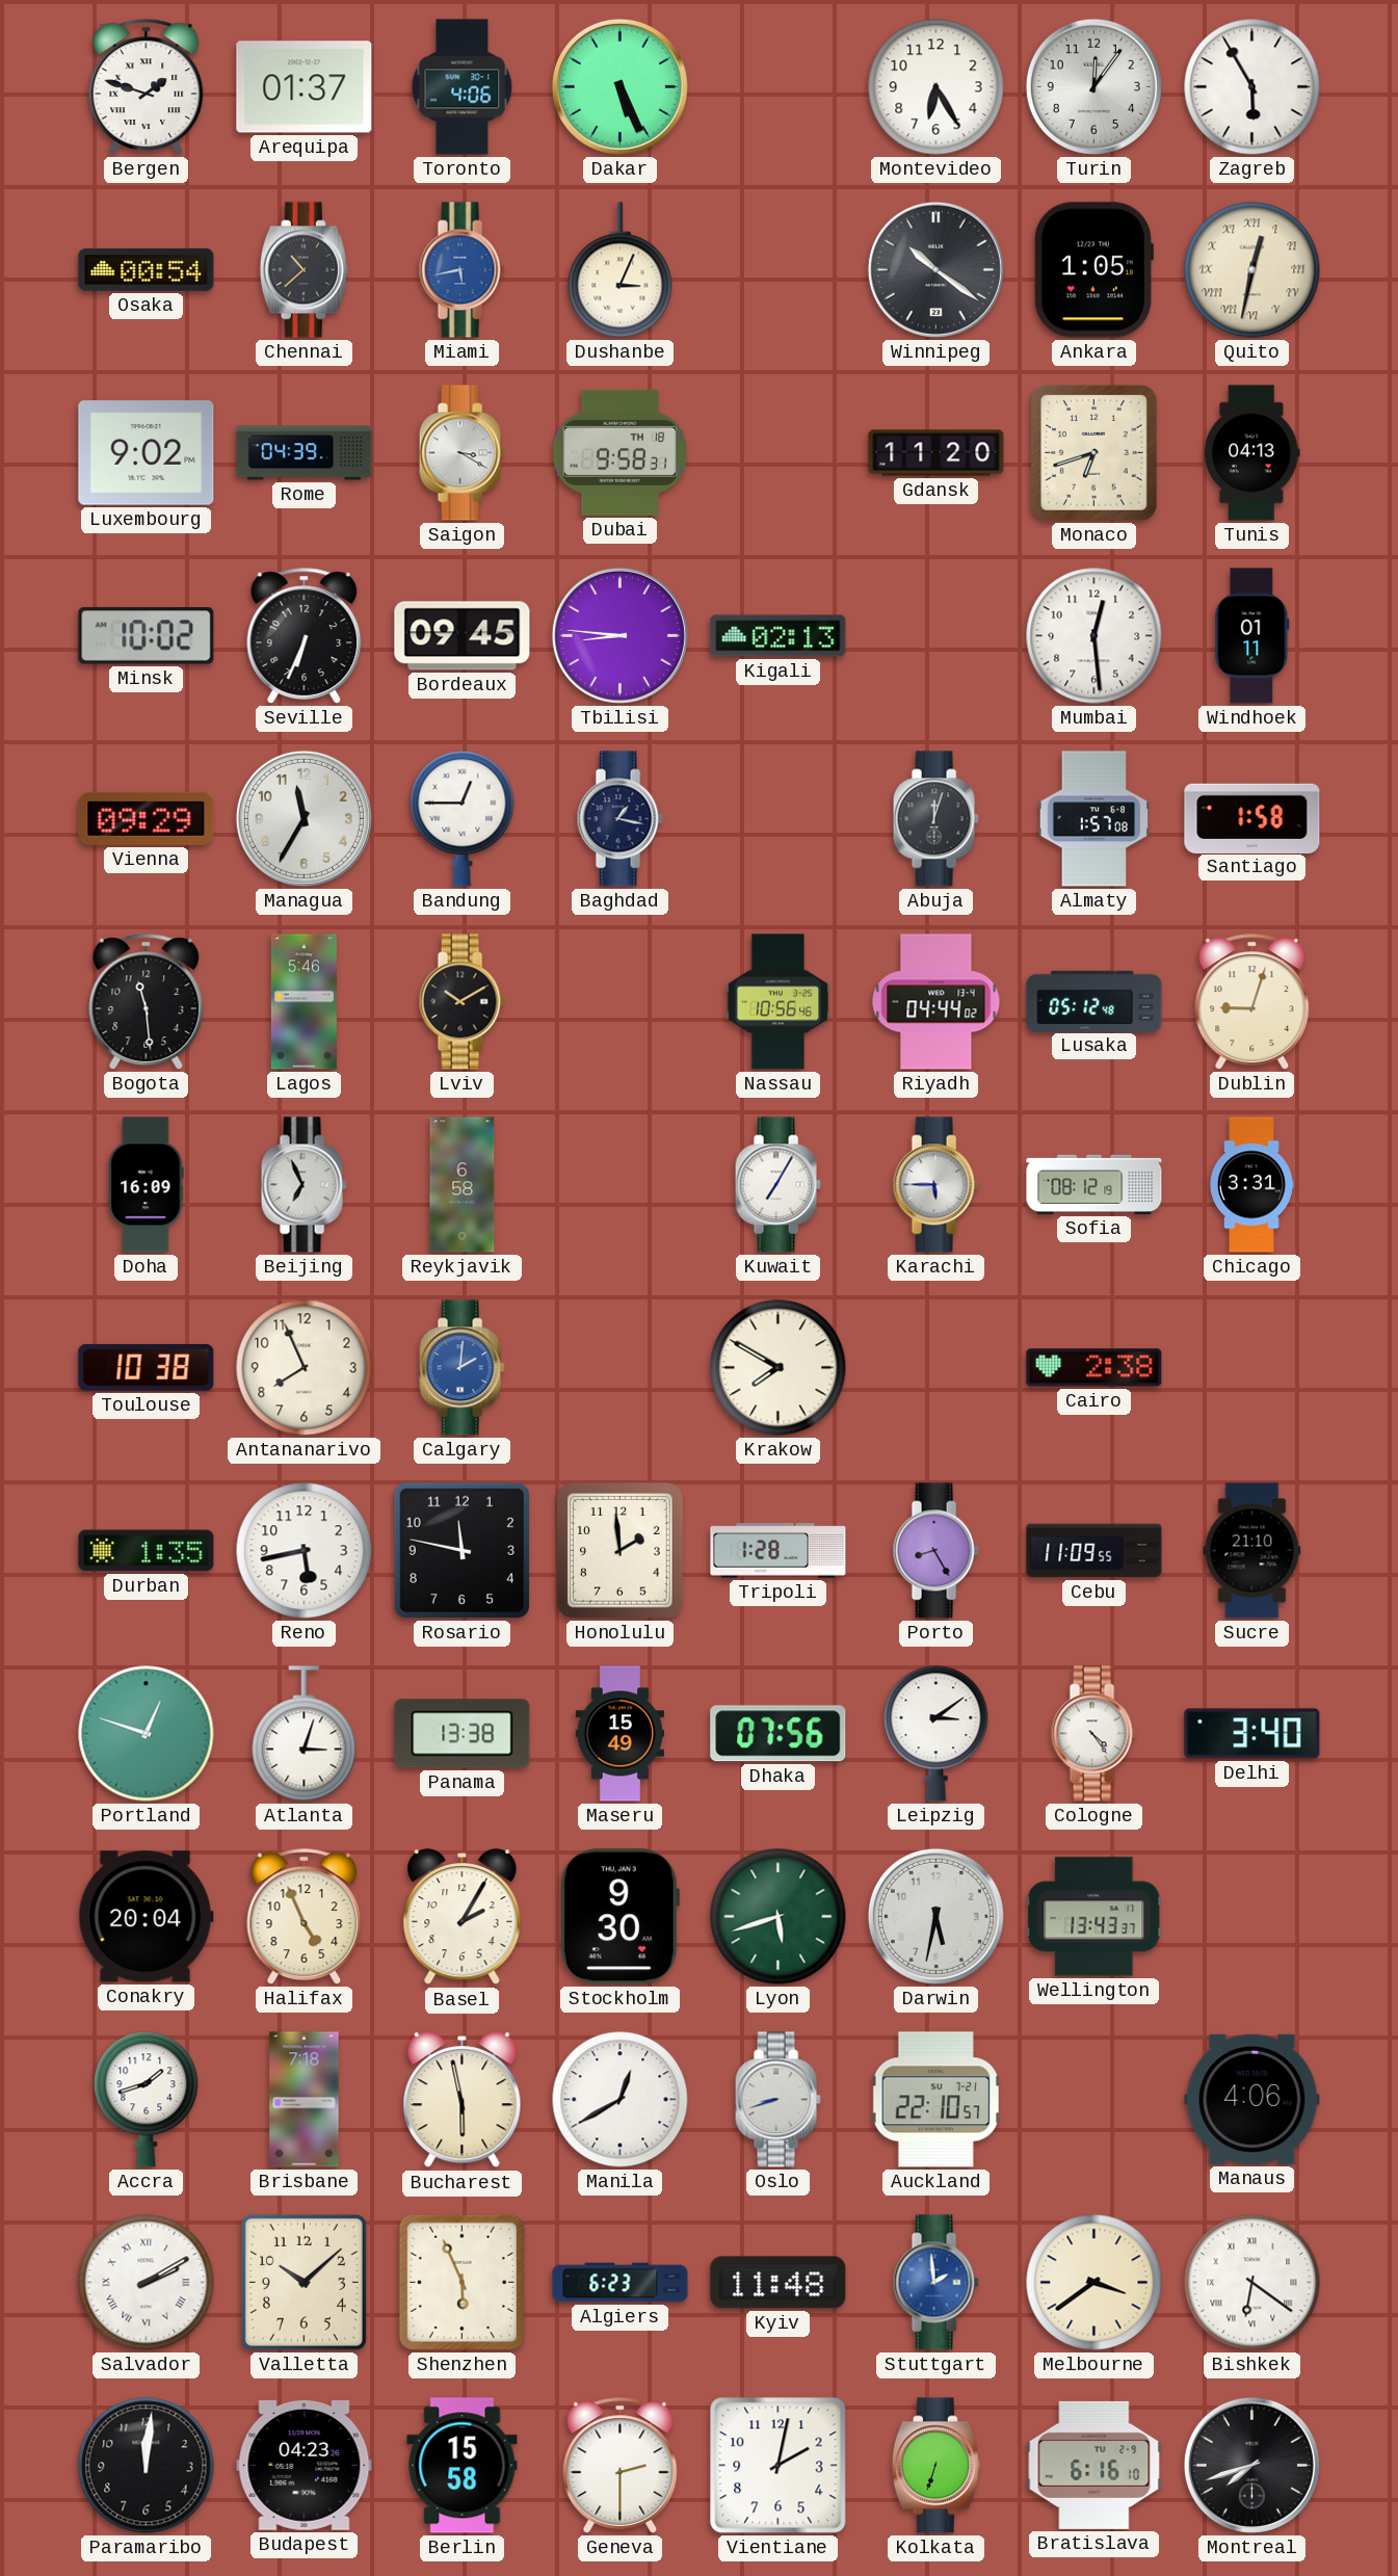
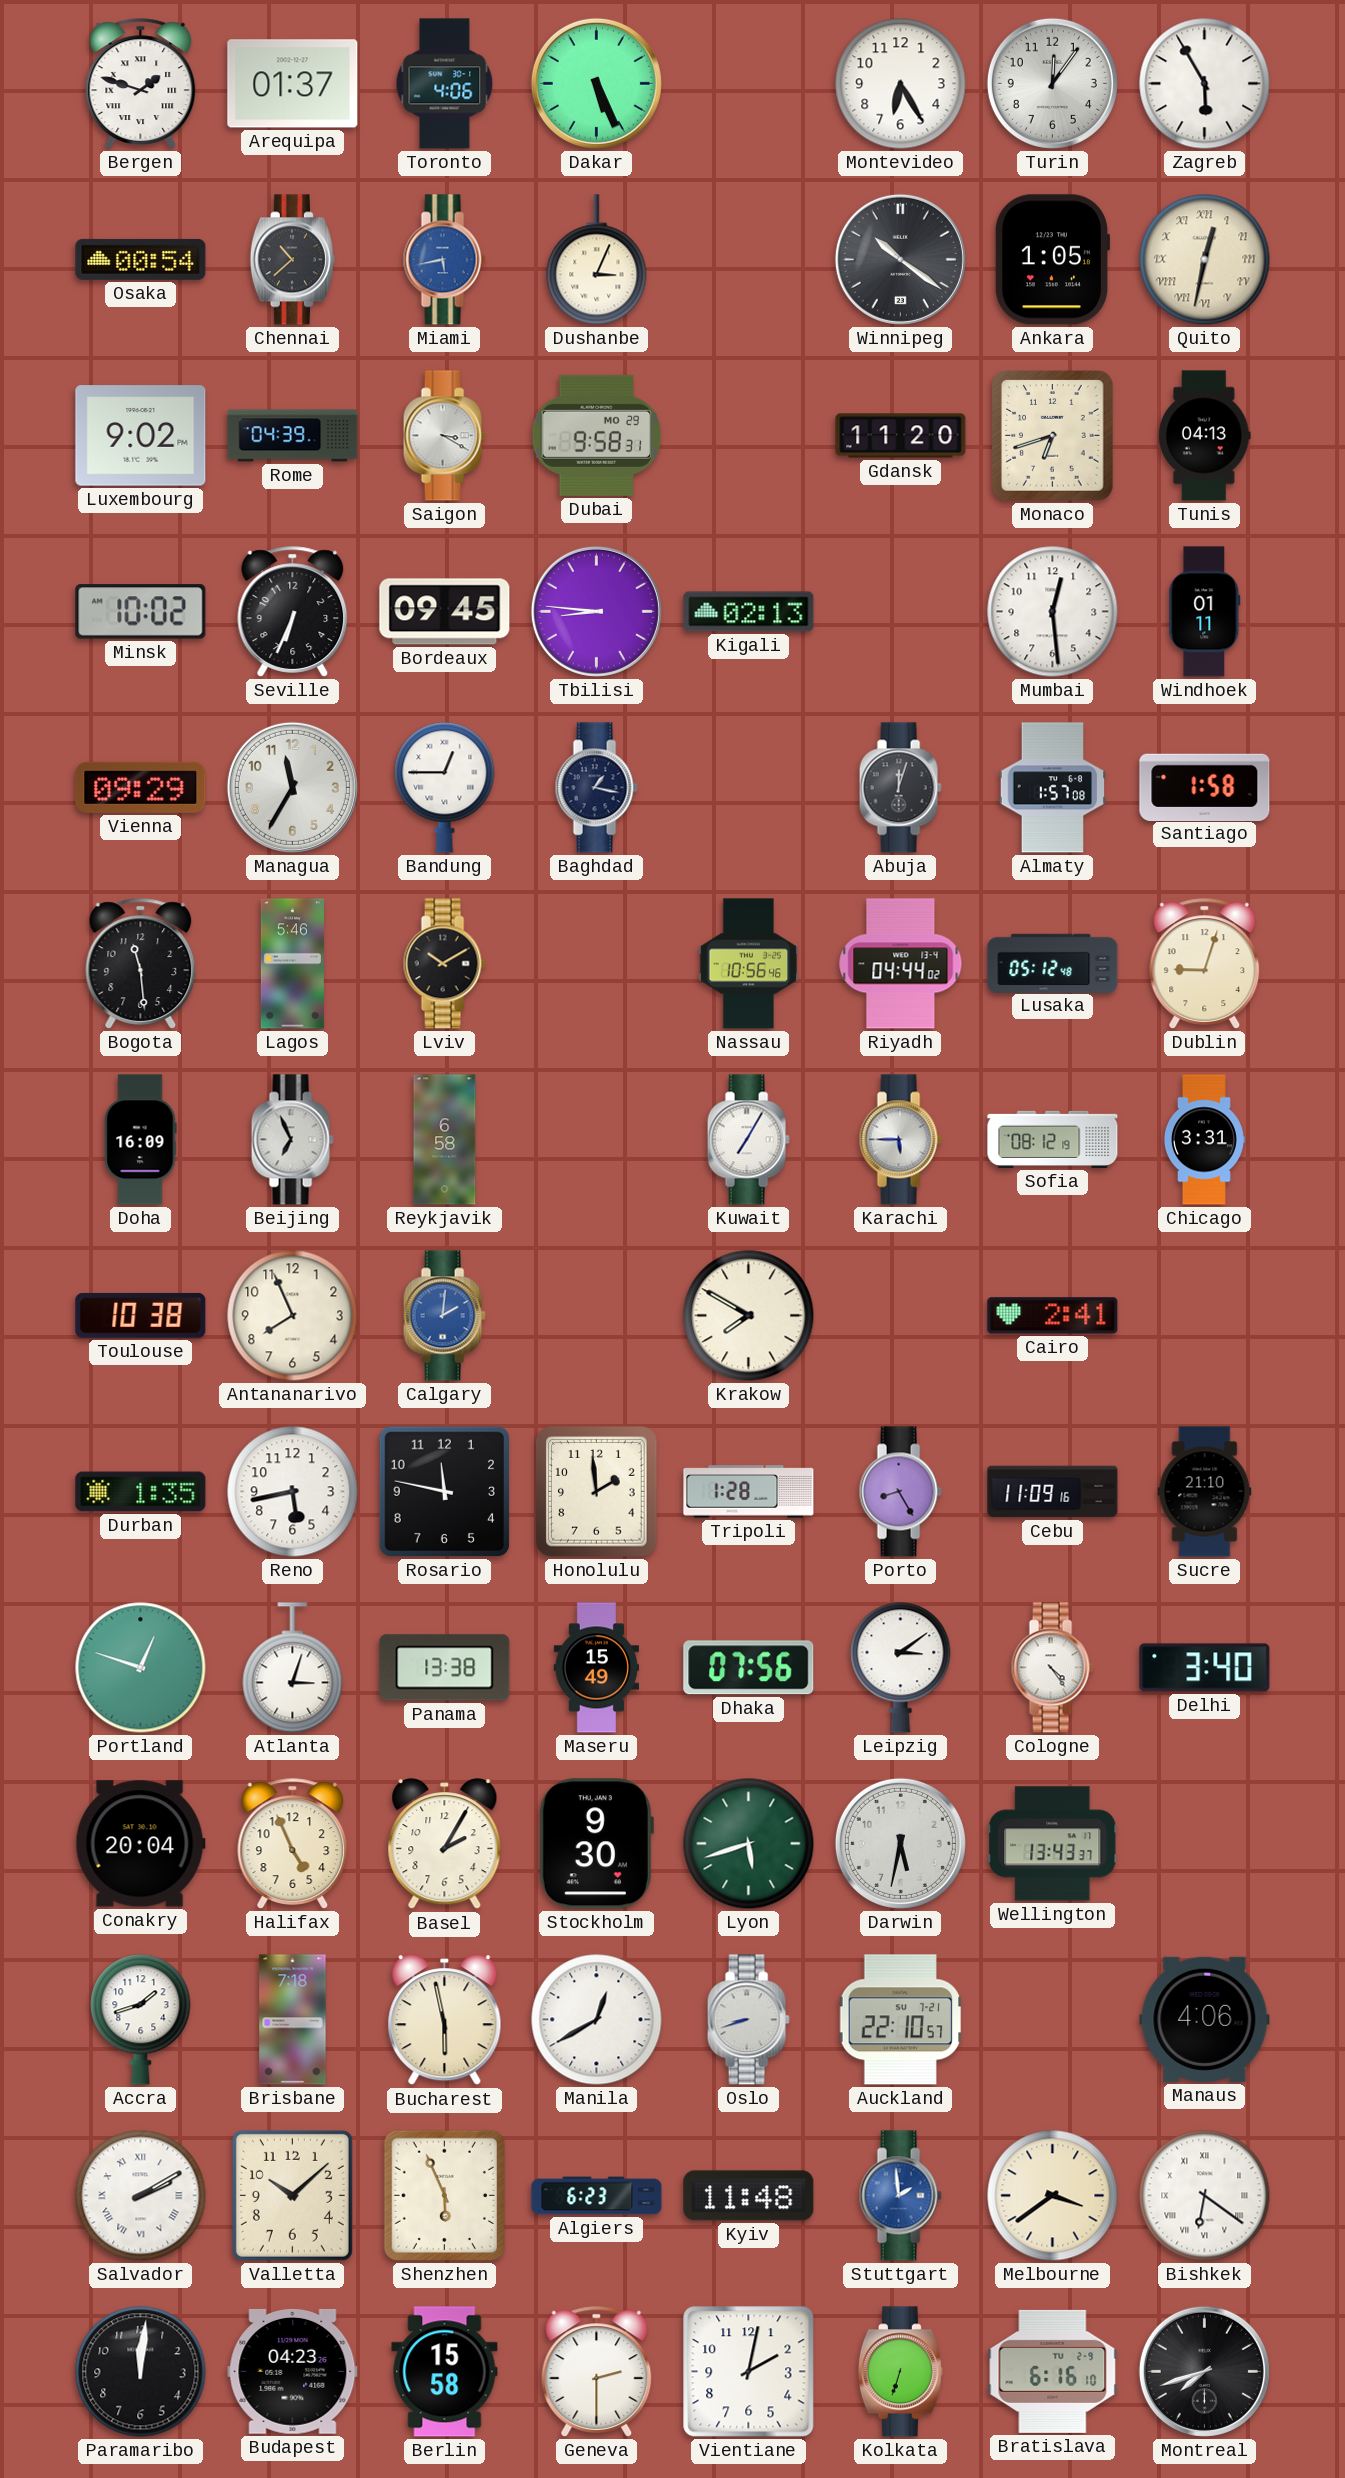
Dubai date: TH 18 -> MO 29 (597, 435)
Cairo: 2:38 -> 2:41 (1053, 1316)
Cebu: 11:09:55 -> 11:09:16 (1053, 1492)
